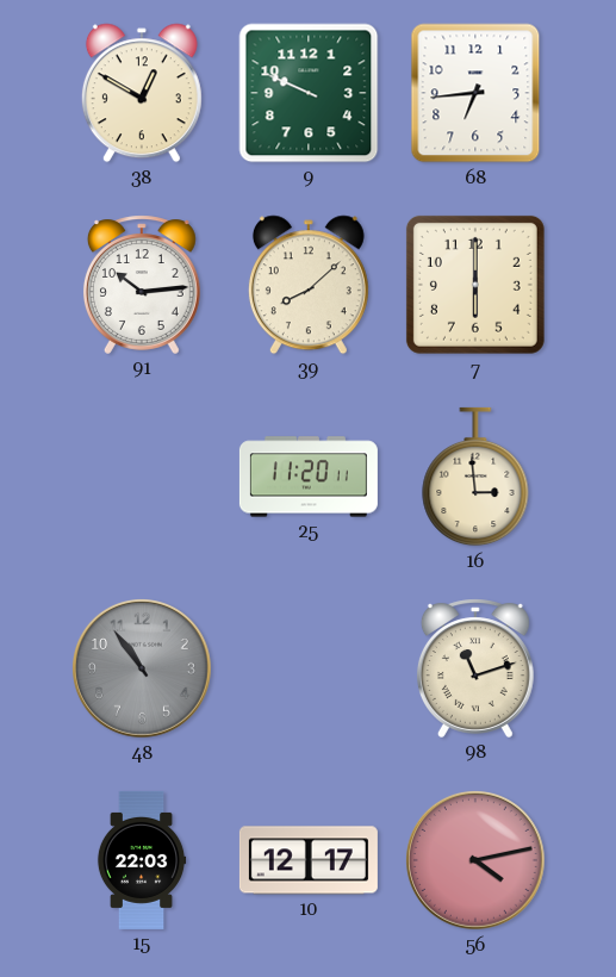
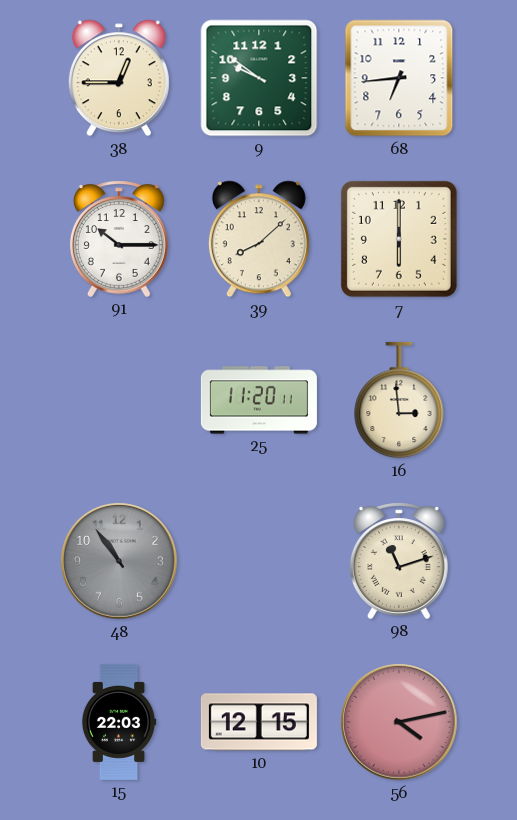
38: 12:50 -> 12:45 (119, 78)
9: 9:49 -> 9:51 (259, 78)
91: 10:14 -> 10:15 (119, 239)
10: 12:17 -> 12:15 (259, 722)
